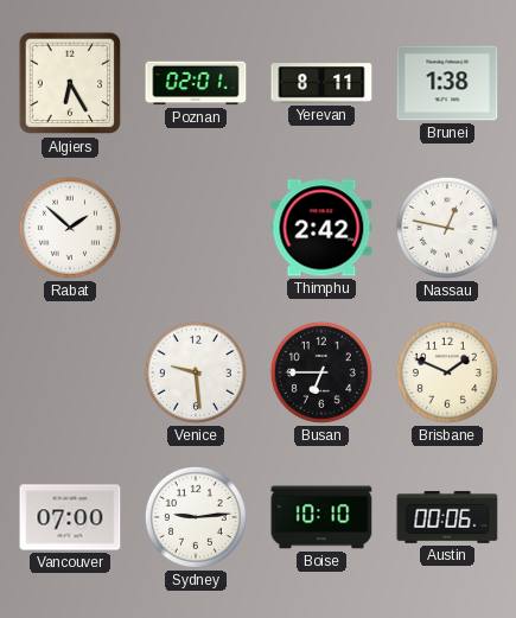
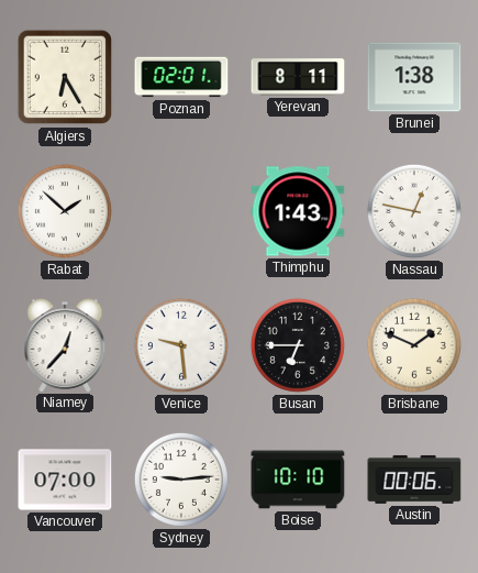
Thimphu: 2:42 -> 1:43 (298, 211)
Niamey: none -> 12:37 (65, 345)
